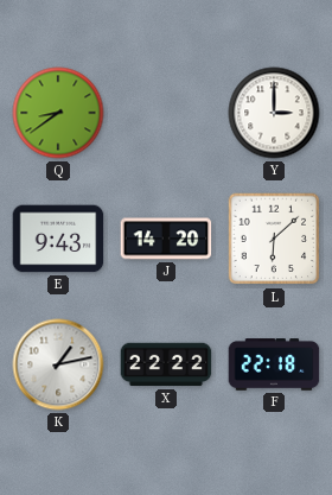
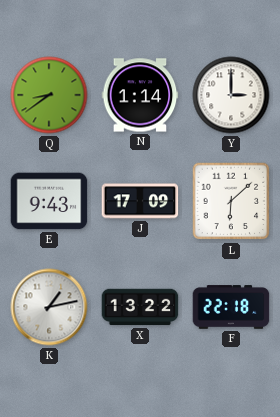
N: none -> 1:14 (140, 95)
J: 14:20 -> 17:09 (140, 201)
X: 22:22 -> 13:22 (140, 307)
